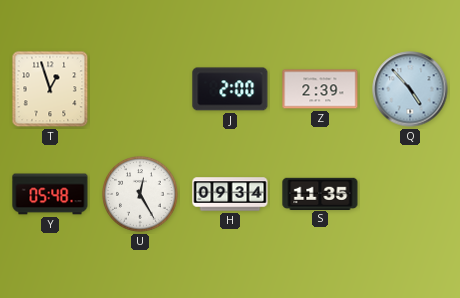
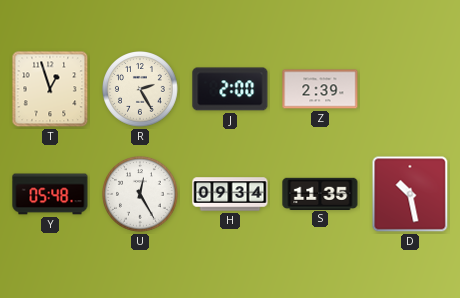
R: none -> 2:25 (141, 90)
Q: 4:53 -> none (410, 89)
D: none -> 10:28 (410, 194)
